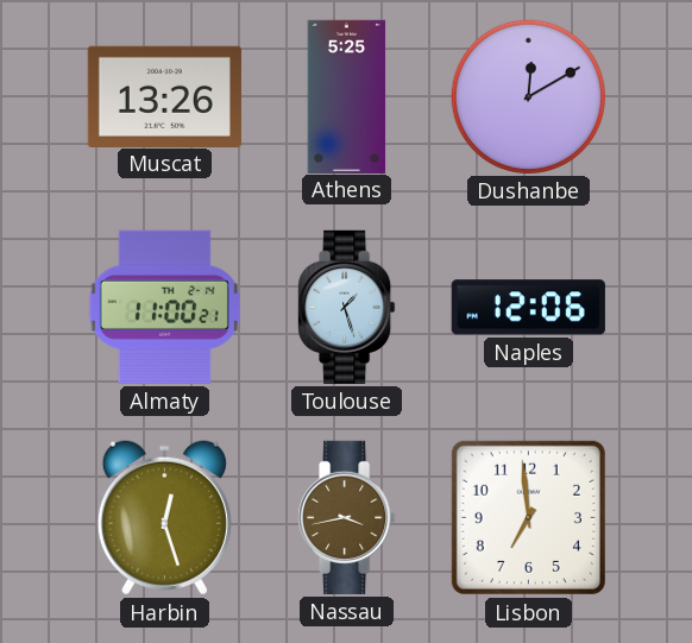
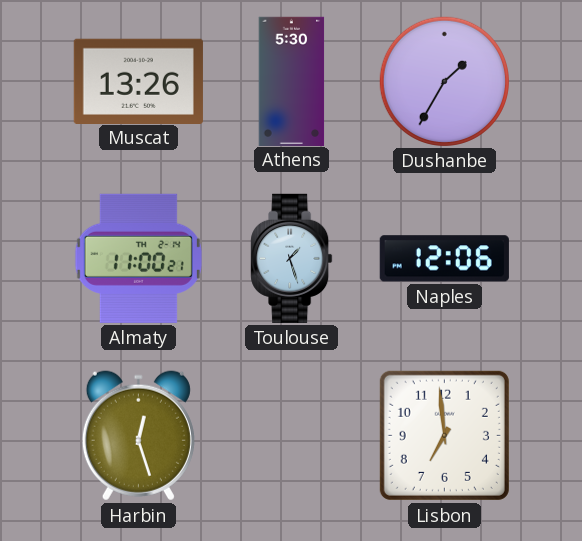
Athens: 5:25 -> 5:30 (292, 81)
Dushanbe: 12:10 -> 1:35 (444, 81)
Nassau: 3:43 -> none (347, 517)
